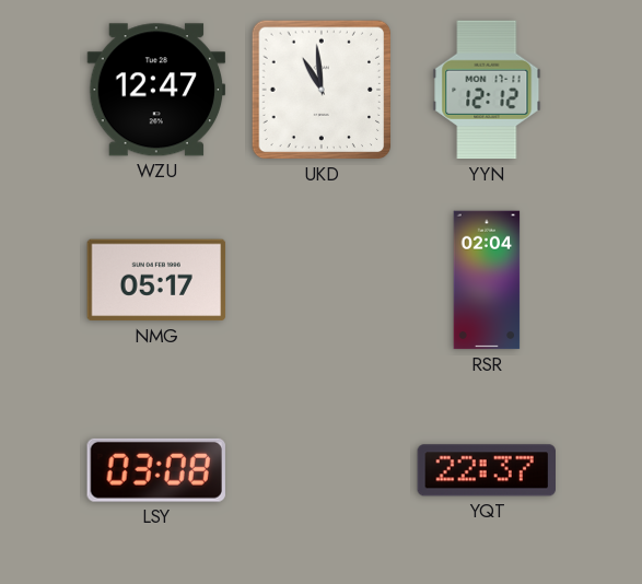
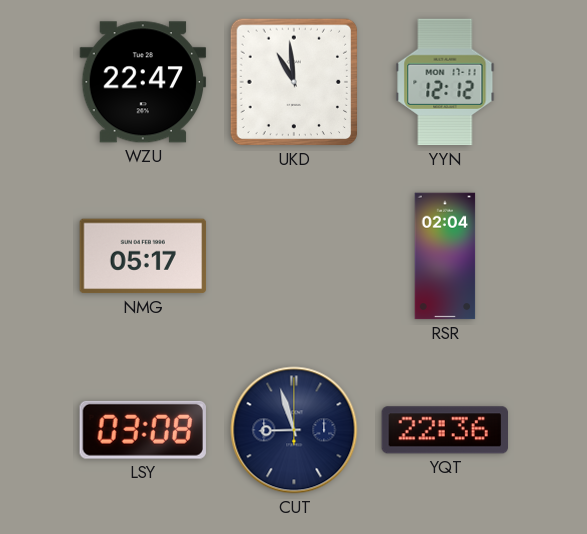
WZU: 12:47 -> 22:47 (143, 82)
CUT: none -> 8:57 (294, 430)
YQT: 22:37 -> 22:36 (444, 430)
